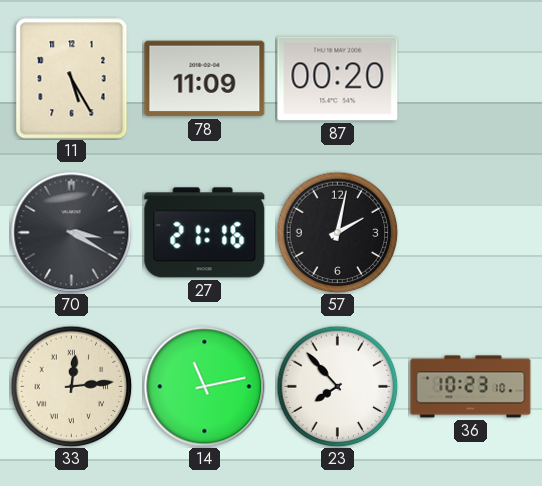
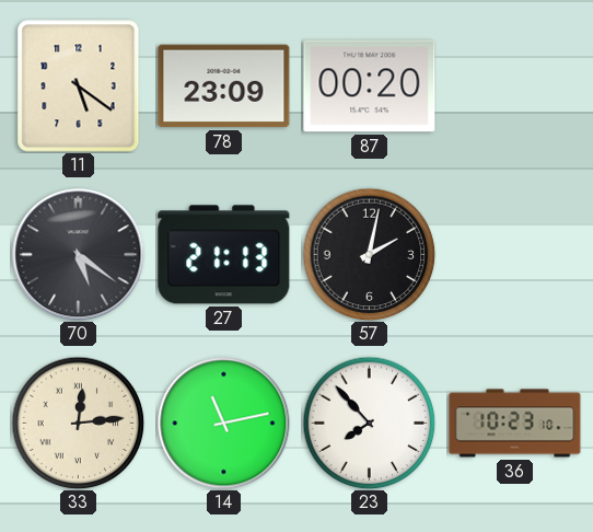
11: 5:25 -> 5:21 (79, 86)
78: 11:09 -> 23:09 (224, 86)
70: 3:20 -> 5:21 (79, 255)
27: 21:16 -> 21:13 (224, 255)
